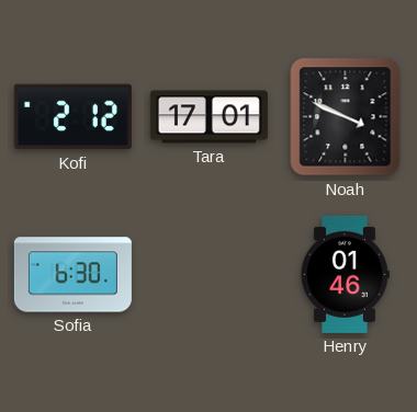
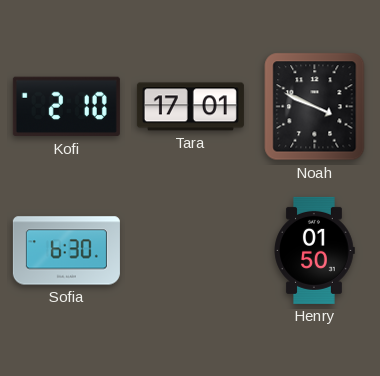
Kofi: 2:12 -> 2:10 (66, 107)
Henry: 01:46 -> 01:50 (314, 250)
